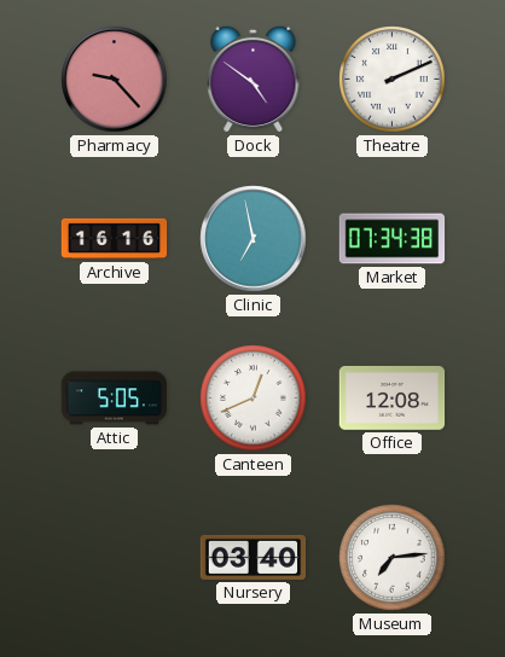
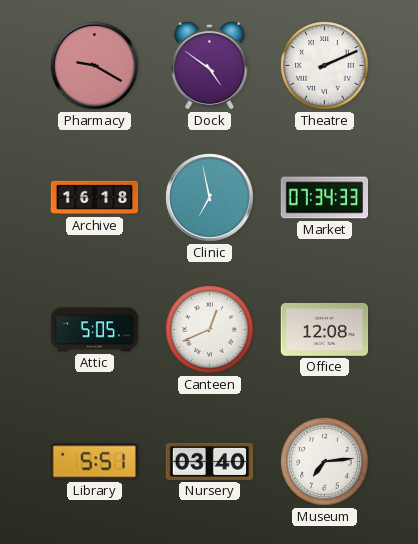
Pharmacy: 9:23 -> 9:20 (95, 66)
Archive: 16:16 -> 16:18 (95, 198)
Market: 07:34:38 -> 07:34:33 (325, 198)
Library: none -> 5:51 (94, 462)
